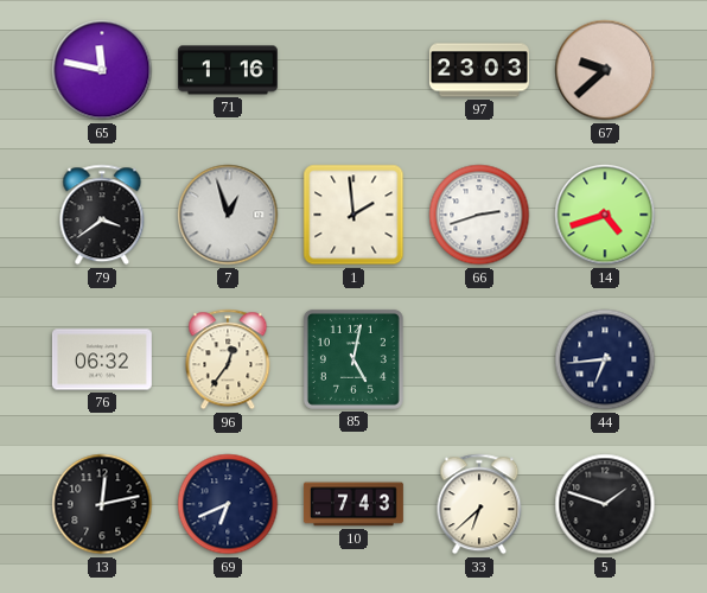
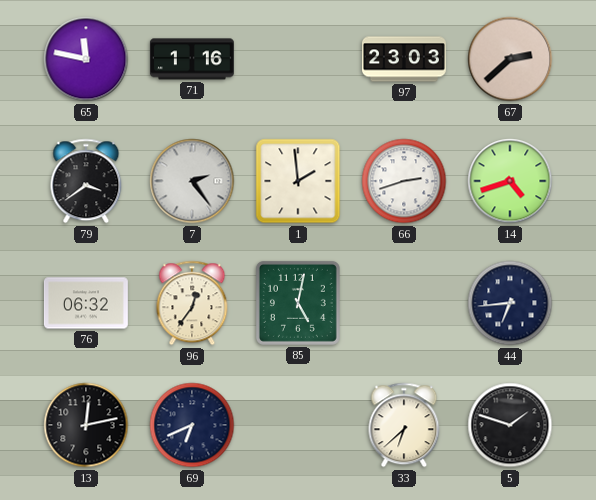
67: 9:38 -> 2:38 (510, 59)
7: 12:57 -> 2:24 (192, 181)
10: 7:43 -> none (353, 504)
